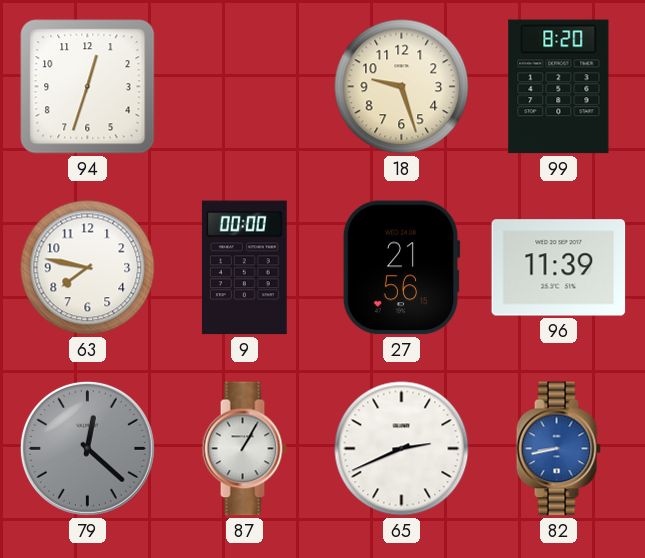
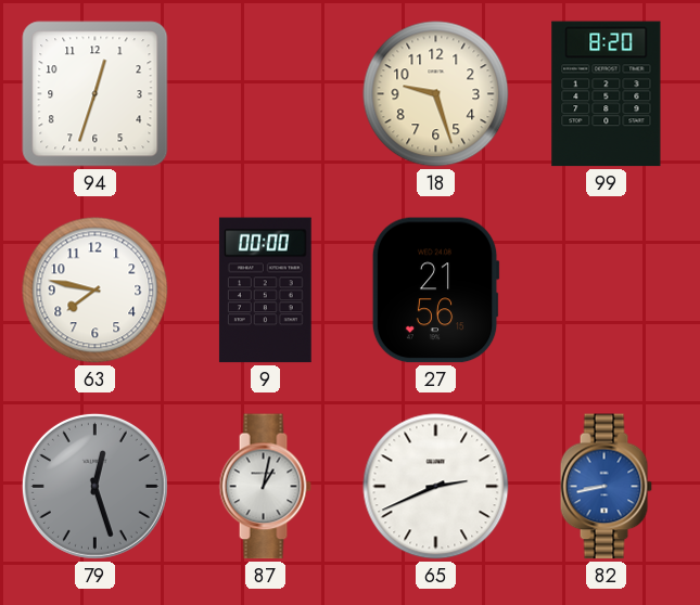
96: 11:39 -> none (559, 268)
79: 12:22 -> 12:27 (94, 486)
87: 1:05 -> 1:02 (265, 487)
